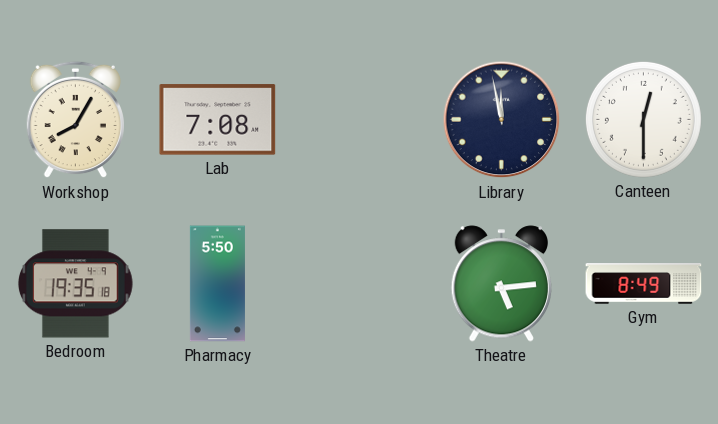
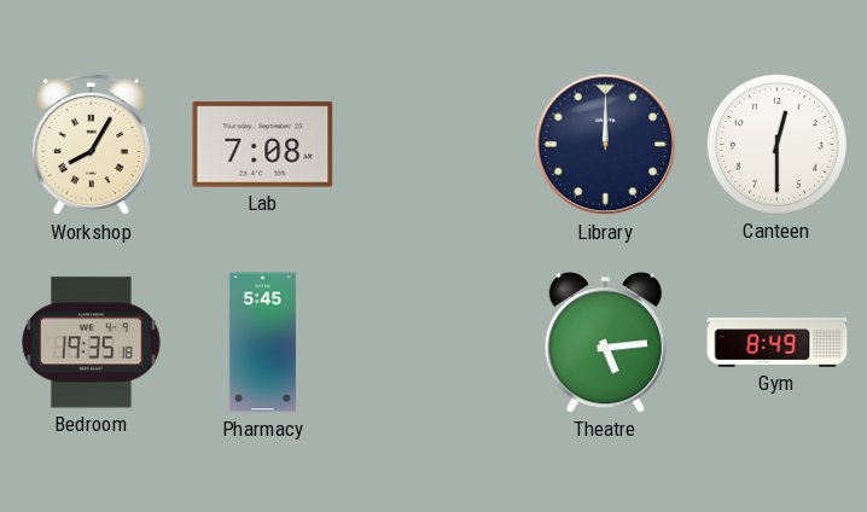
Library: 11:58 -> 12:00 (606, 145)
Pharmacy: 5:50 -> 5:45 (262, 343)
